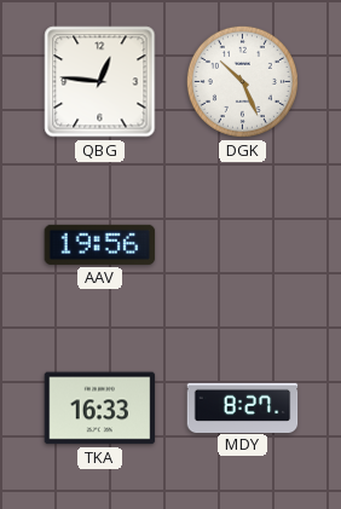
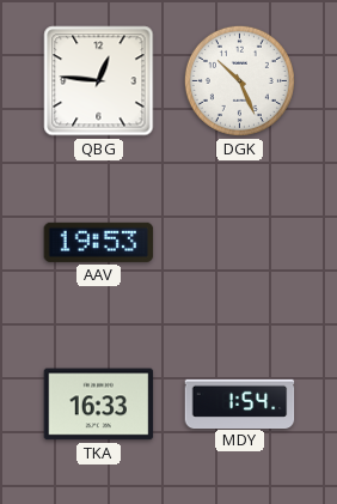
AAV: 19:56 -> 19:53 (99, 242)
MDY: 8:27 -> 1:54 (240, 403)
